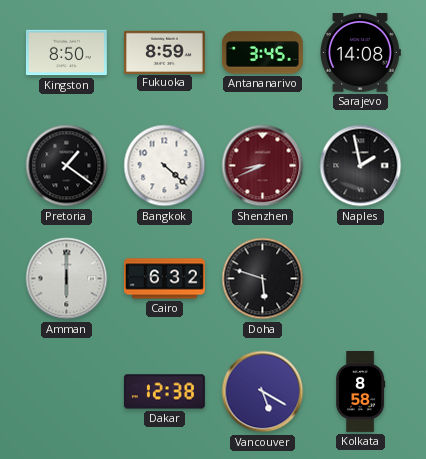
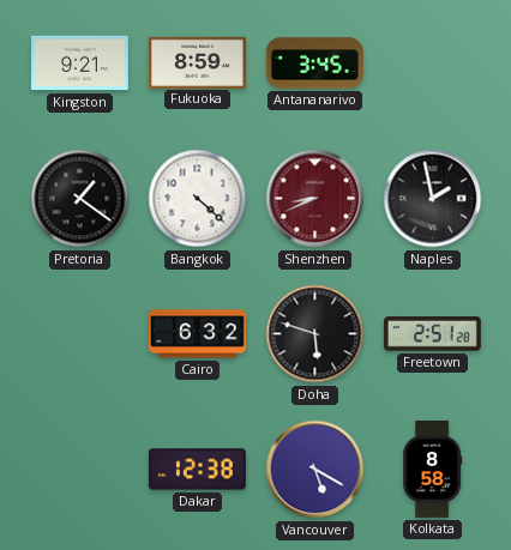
Kingston: 8:50 -> 9:21 (79, 64)
Sarajevo: 14:08 -> none (360, 53)
Amman: 6:00 -> none (67, 279)
Freetown: none -> 2:51 (432, 334)
